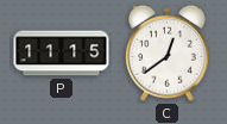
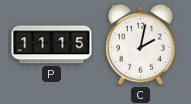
C: 12:39 -> 2:02 (140, 44)
